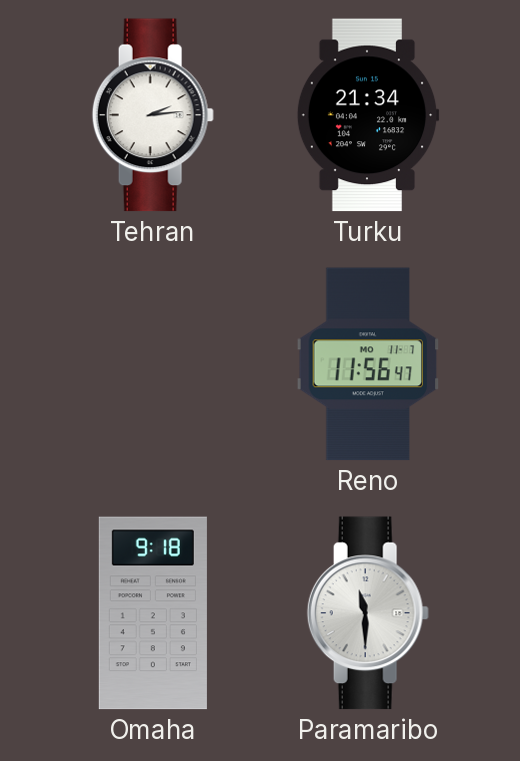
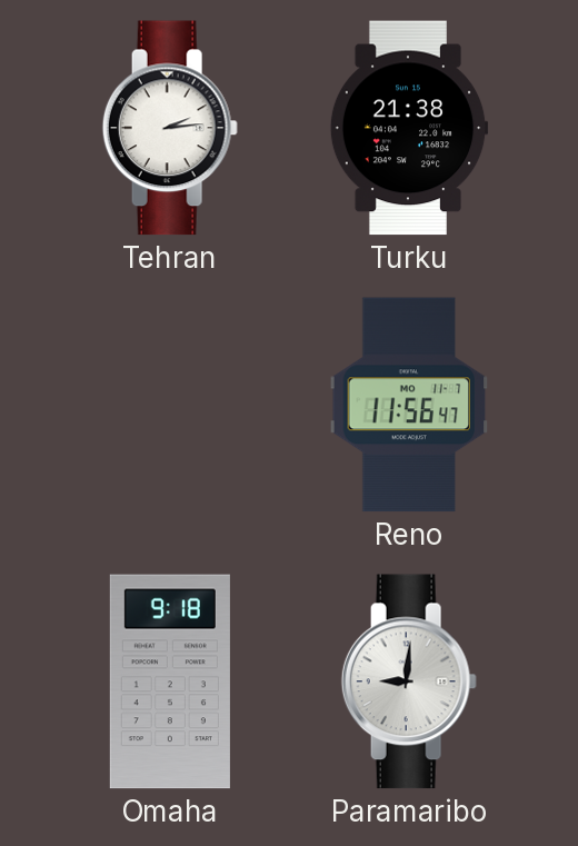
Turku: 21:34 -> 21:38 (409, 128)
Paramaribo: 11:30 -> 9:01 (409, 681)
